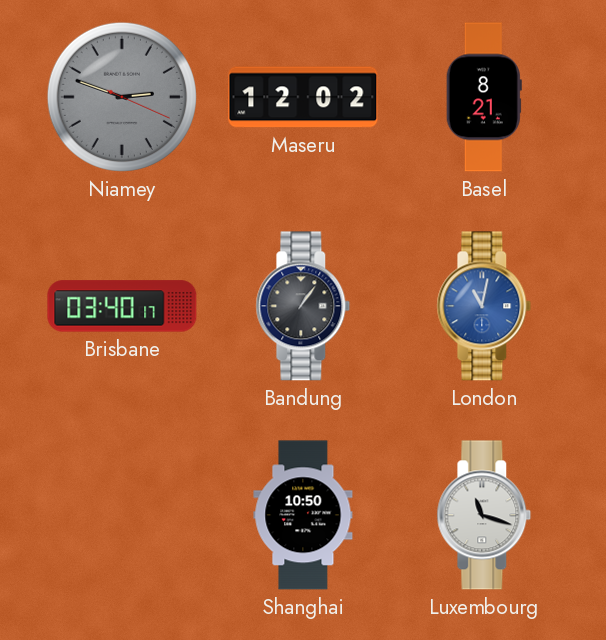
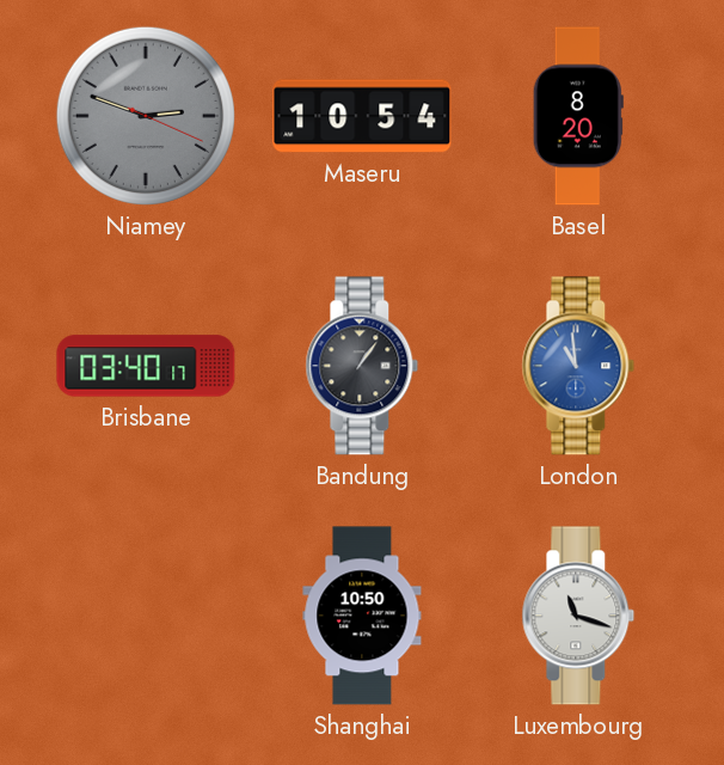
Maseru: 12:02 -> 10:54 (362, 116)
Basel: 8:21 -> 8:20 (578, 116)
London: 11:02 -> 10:59 (578, 366)
